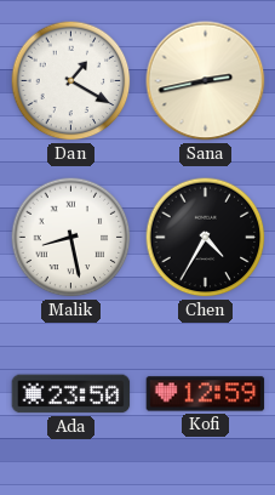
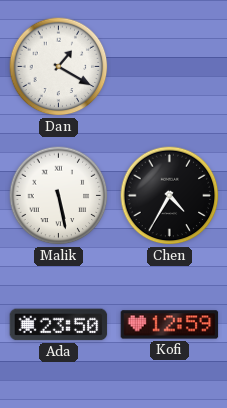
Sana: 2:43 -> none (206, 81)
Malik: 8:28 -> 5:28 (59, 196)
